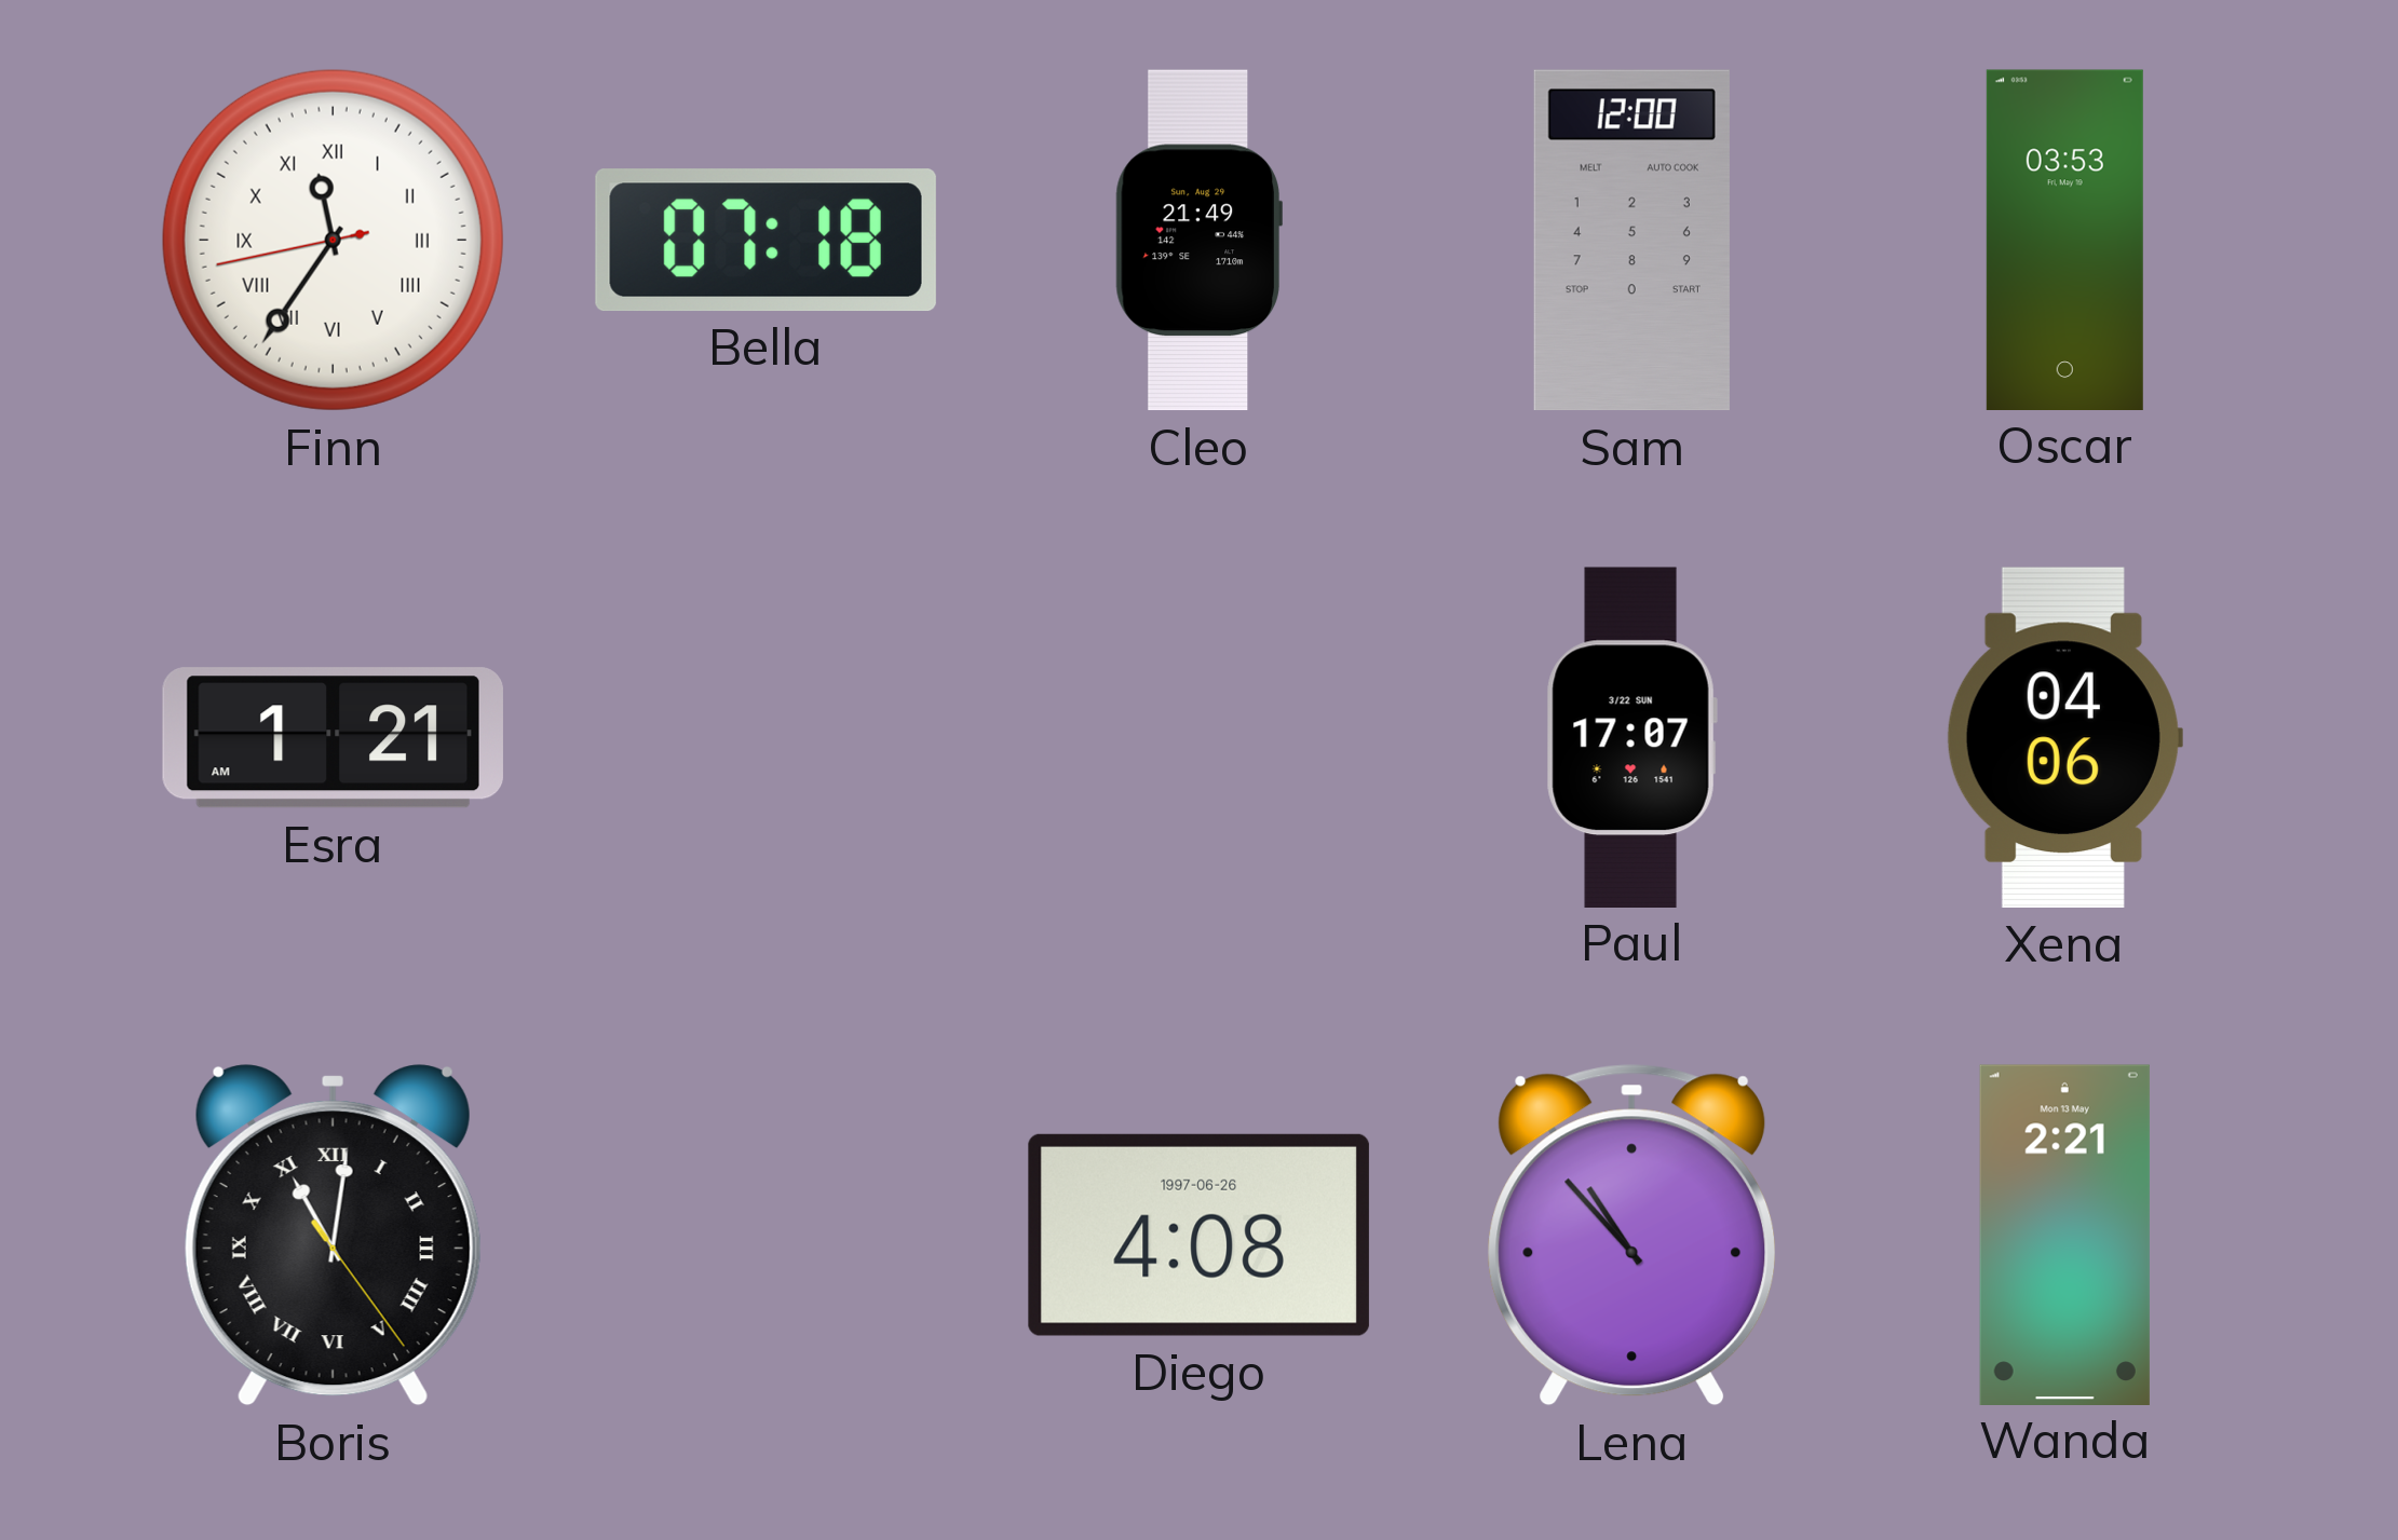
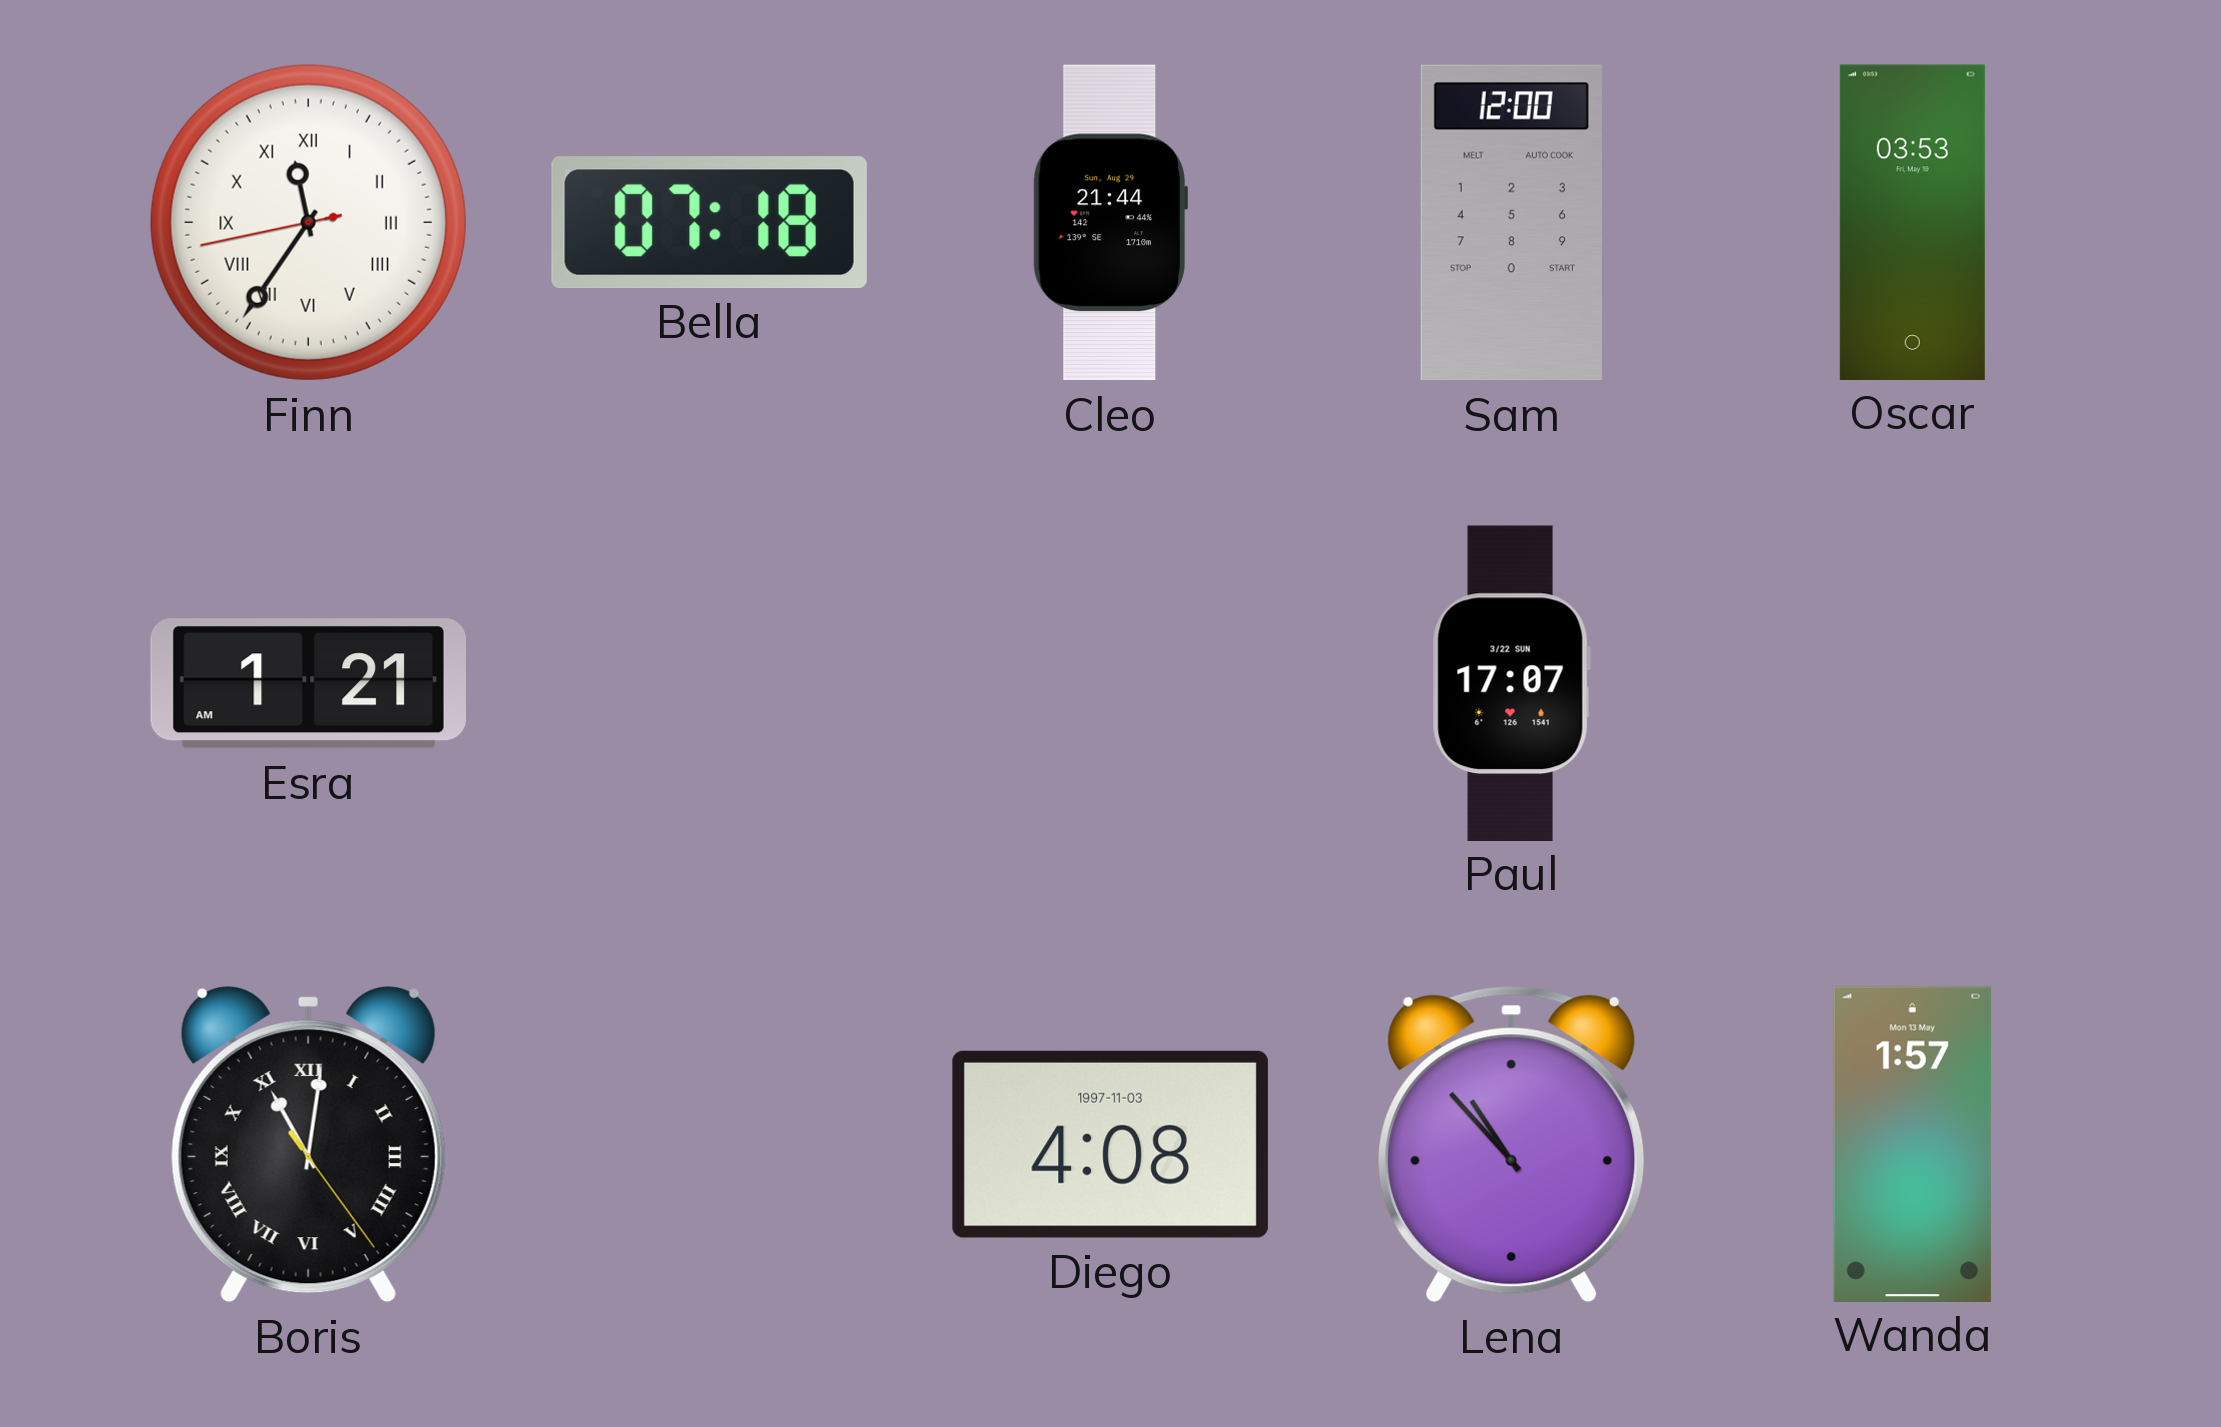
Cleo: 21:49 -> 21:44 (1110, 223)
Xena: 04:06 -> none (2064, 737)
Diego date: 1997-06-26 -> 1997-11-03 (1110, 1144)
Wanda: 2:21 -> 1:57 (1912, 1144)
